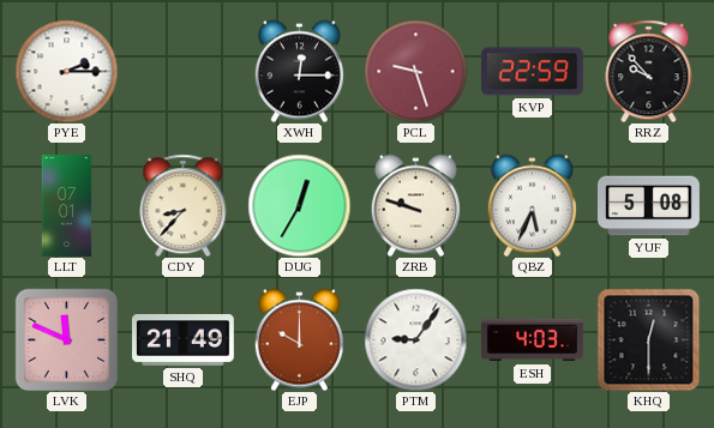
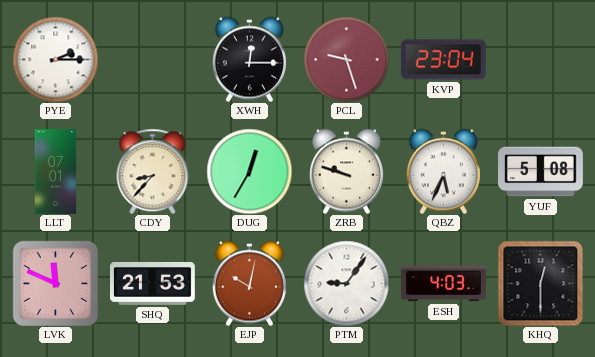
KVP: 22:59 -> 23:04 (443, 60)
RRZ: 9:53 -> none (649, 71)
SHQ: 21:49 -> 21:53 (153, 283)
EJP: 10:00 -> 10:02 (249, 283)
